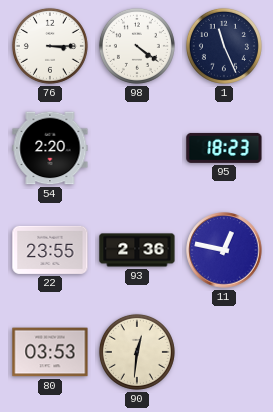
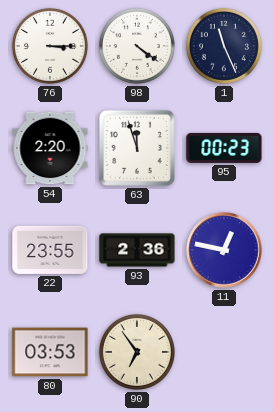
63: none -> 11:57 (137, 148)
95: 18:23 -> 00:23 (224, 148)
90: 12:31 -> 6:54 (137, 352)
